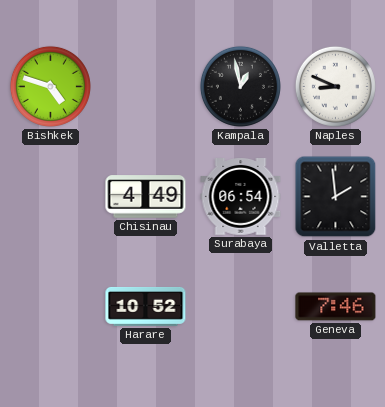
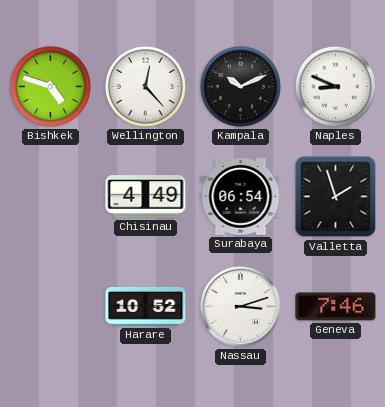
Wellington: none -> 12:23 (145, 86)
Kampala: 12:58 -> 10:11 (240, 86)
Valletta: 1:59 -> 1:57 (336, 197)
Nassau: none -> 3:12 (241, 307)
